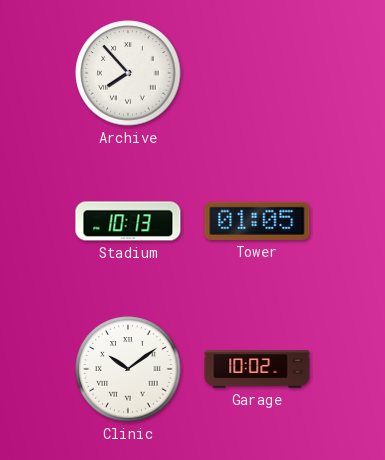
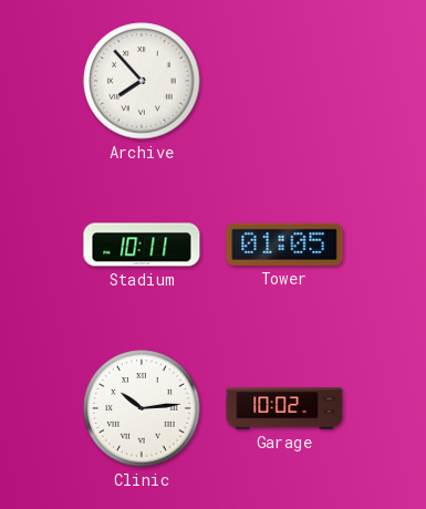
Stadium: 10:13 -> 10:11 (142, 245)
Clinic: 10:09 -> 10:14 (142, 408)
